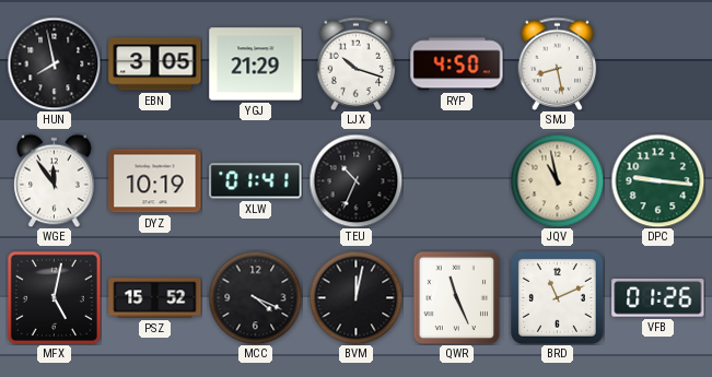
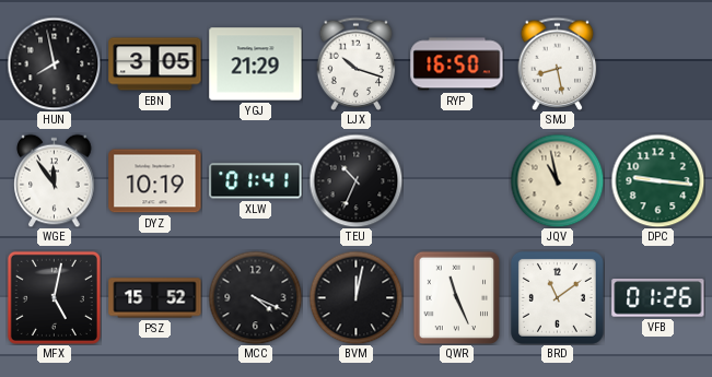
RYP: 4:50 -> 16:50 (457, 64)
BRD: 11:11 -> 11:09 (557, 297)
